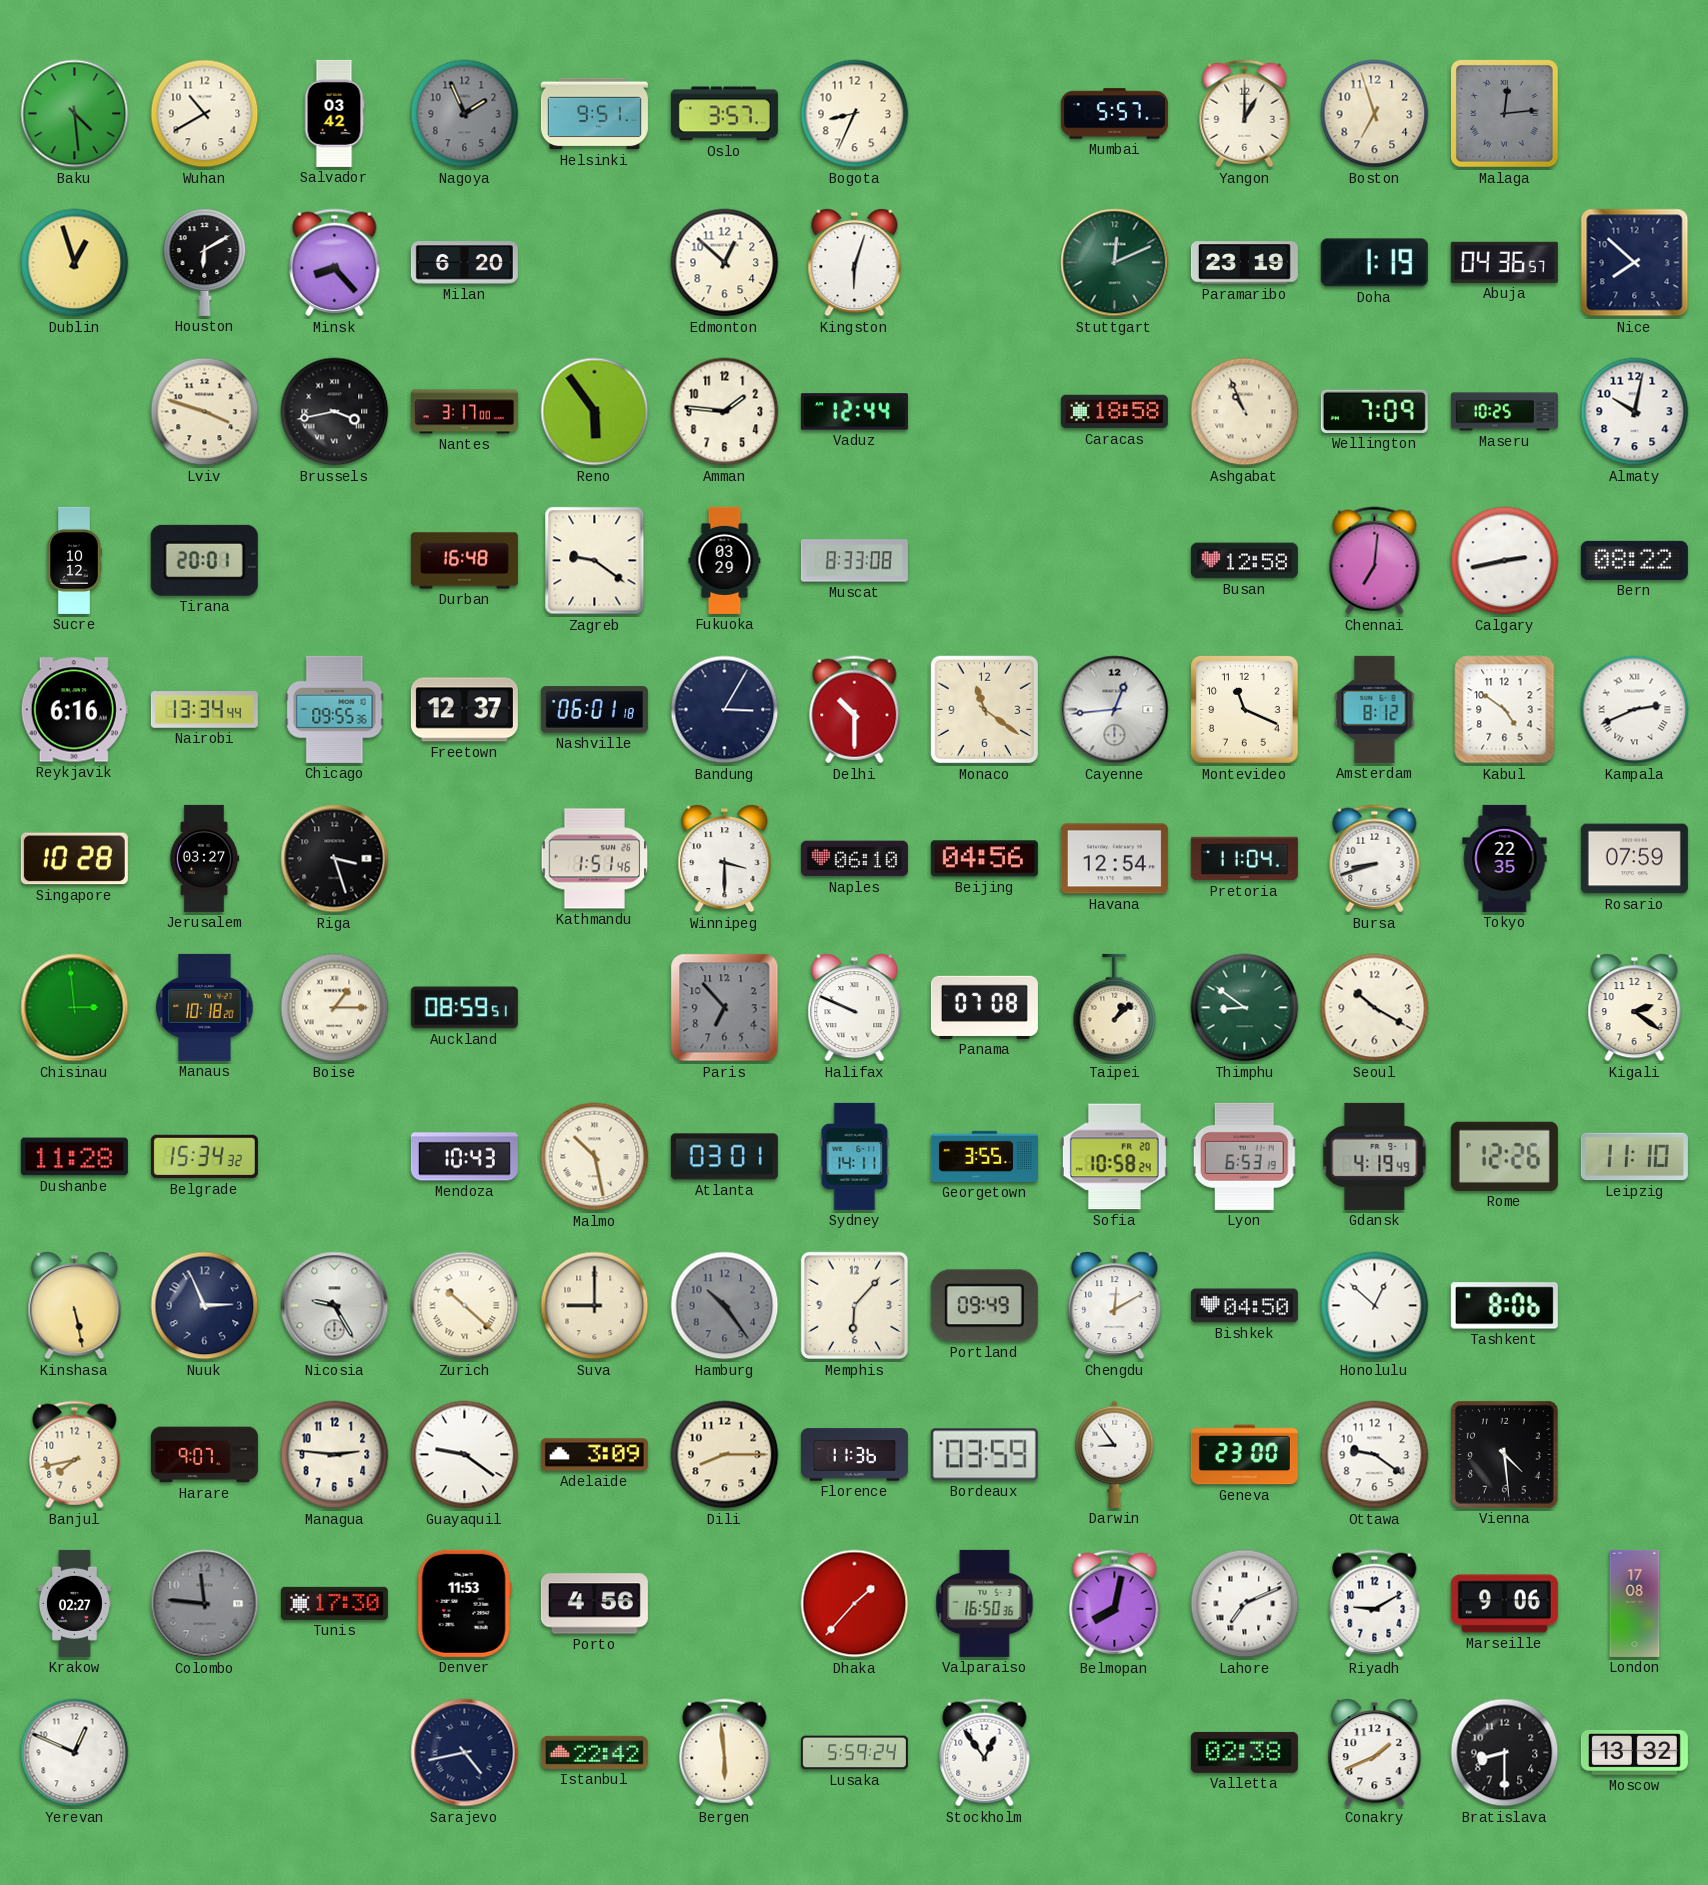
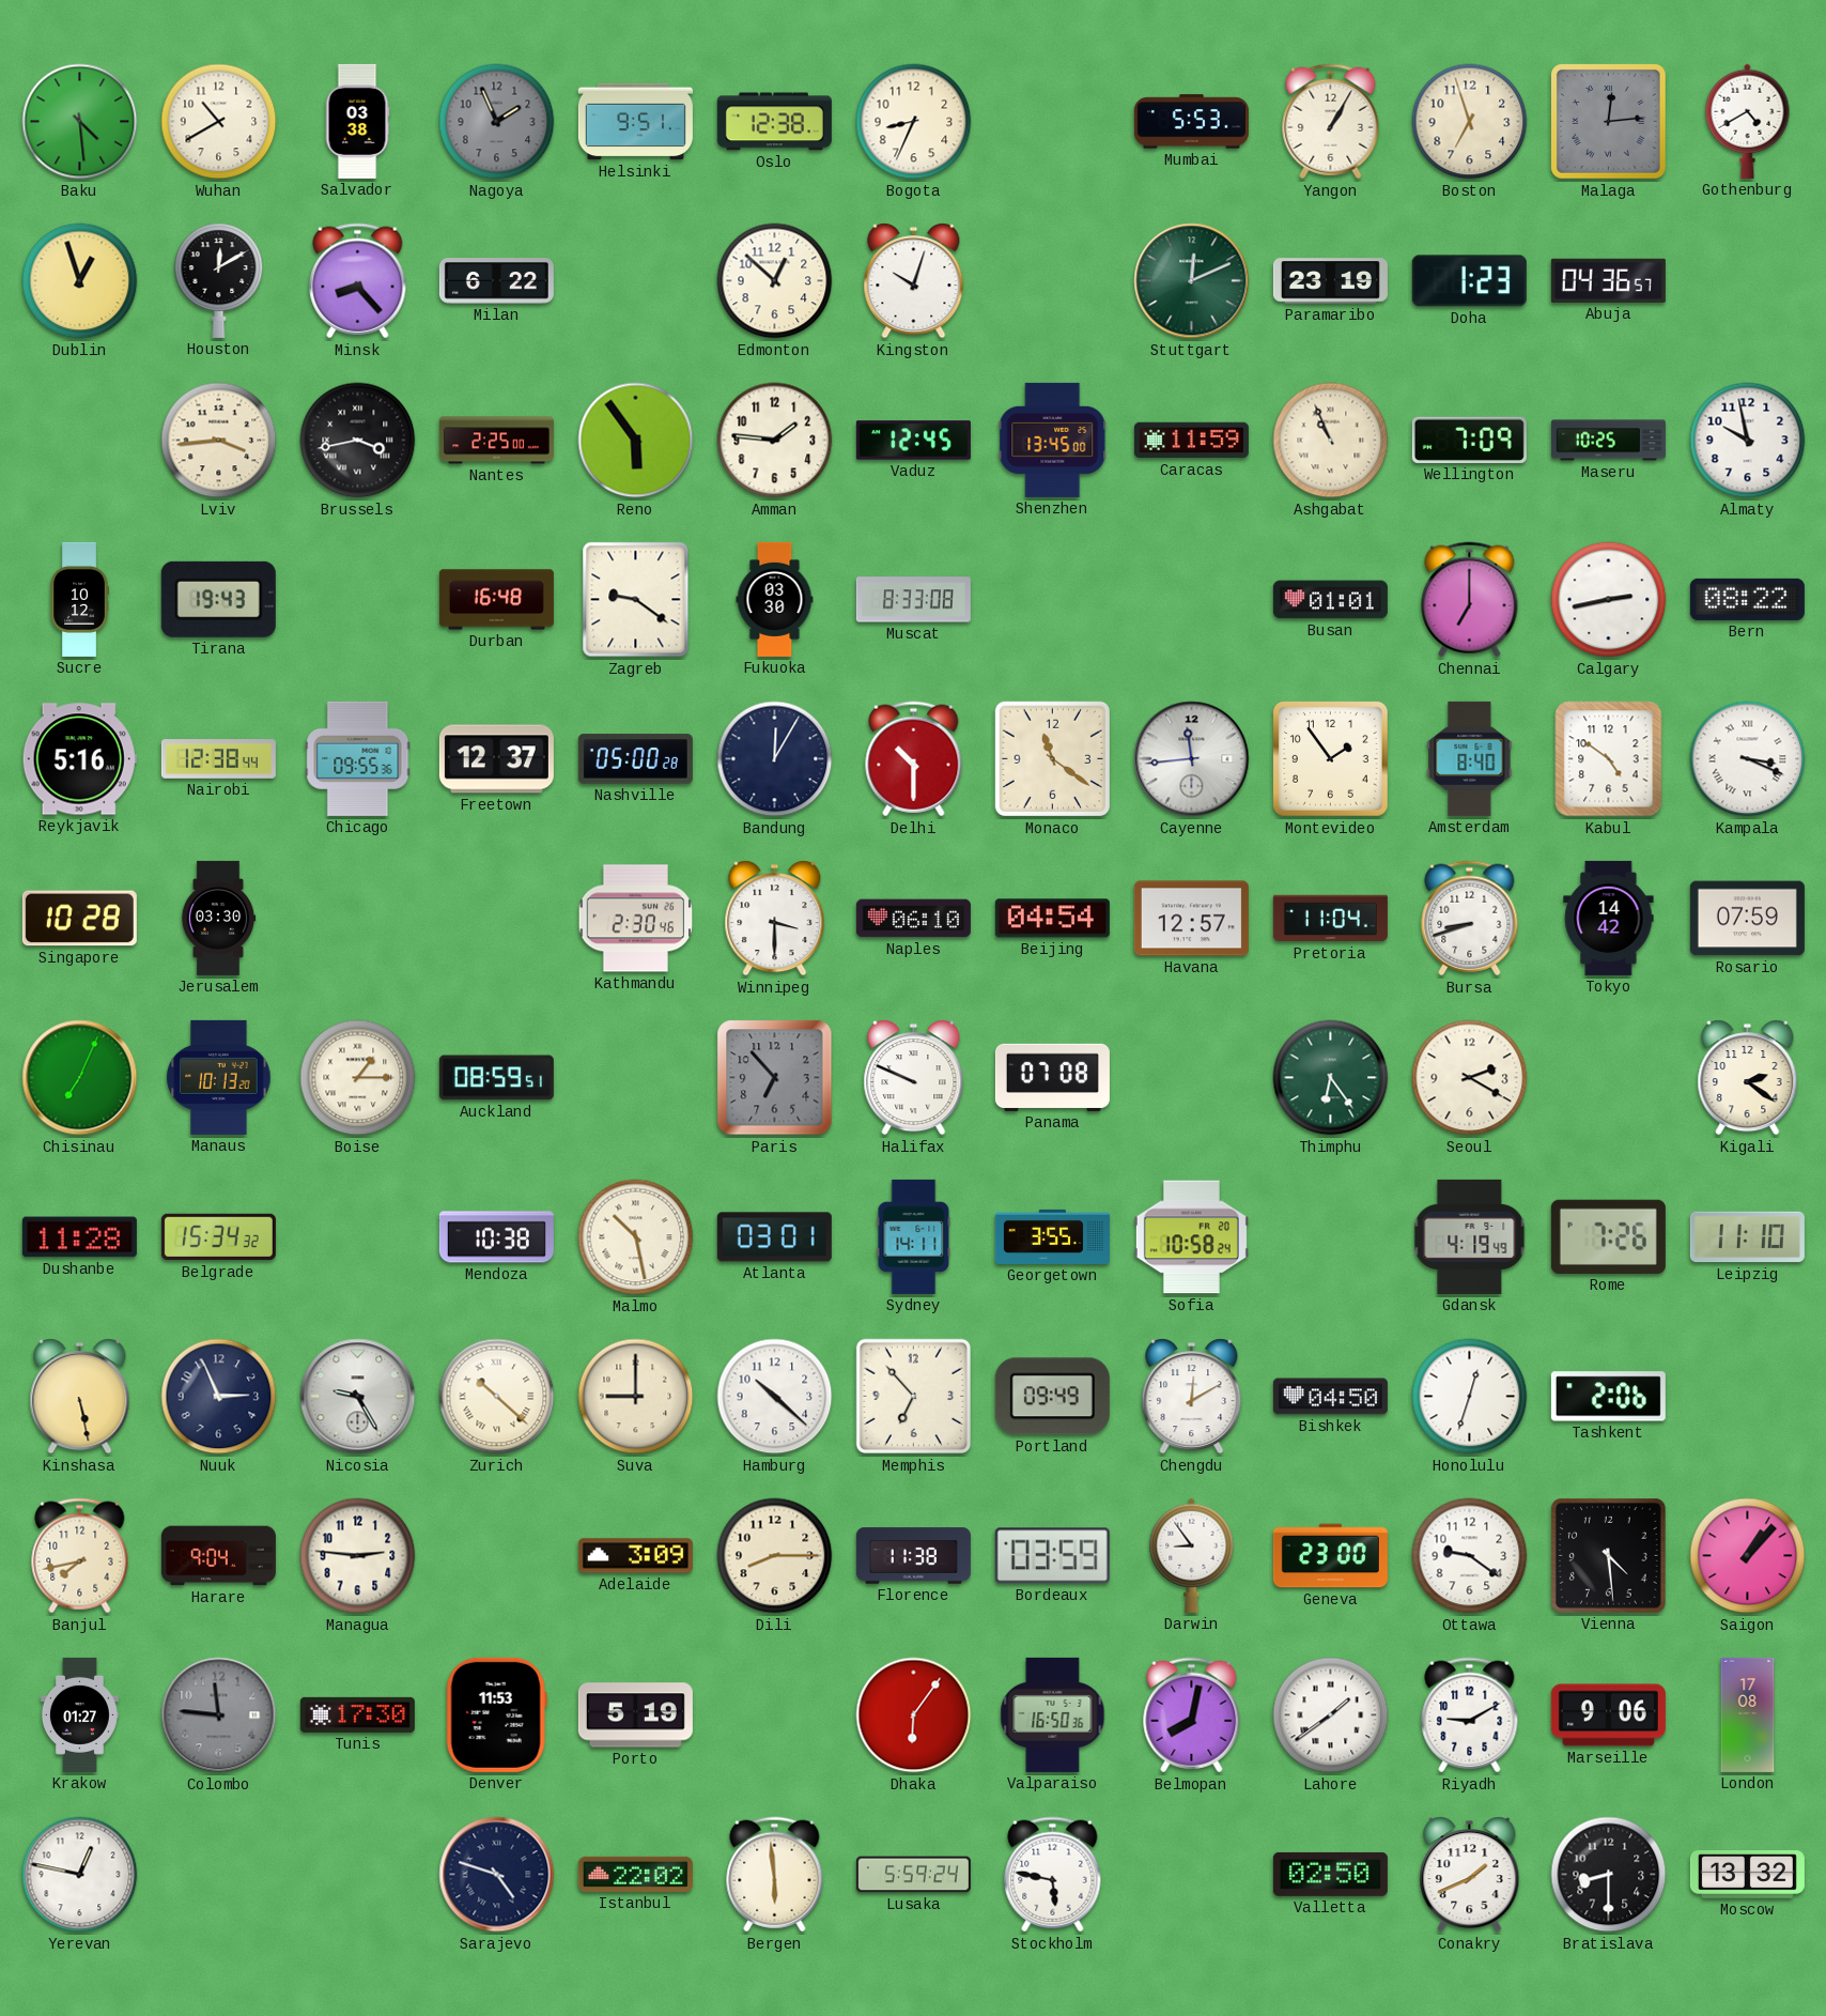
Salvador: 03:42 -> 03:38 (357, 121)
Oslo: 3:57 -> 12:38 (774, 122)
Mumbai: 5:57 -> 5:53 (1191, 122)
Yangon: 1:00 -> 1:05 (1331, 122)
Gothenburg: none -> 4:40 (1748, 121)
Houston: 6:10 -> 12:10 (219, 280)
Milan: 6:20 -> 6:22 (496, 281)
Kingston: 6:03 -> 10:03 (914, 281)
Doha: 1:19 -> 1:23 (1469, 281)
Nice: 7:52 -> none (1635, 263)
Lviv: 3:48 -> 3:44 (219, 441)
Nantes: 3:17 -> 2:25 (496, 441)
Vaduz: 12:44 -> 12:45 (913, 441)
Shenzhen: none -> 13:45 (1053, 440)
Caracas: 18:58 -> 11:59 (1191, 441)
Almaty: 10:02 -> 9:58 (1748, 441)
Tirana: 20:01 -> 19:43 (218, 599)
Fukuoka: 03:29 -> 03:30 (775, 599)
Busan: 12:58 -> 01:01 (1330, 600)
Chennai: 7:01 -> 7:00 (1470, 600)
Reykjavik: 6:16 -> 5:16 (79, 759)
Nairobi: 13:34 -> 12:38 (218, 759)
Nashville: 06:01 -> 05:00 (635, 759)
Bandung: 3:05 -> 12:05 (775, 759)
Cayenne: 12:44 -> 11:44 (1192, 759)
Montevideo: 11:19 -> 1:54 (1331, 759)
Amsterdam: 8:12 -> 8:40 (1470, 758)
Kampala: 2:41 -> 3:19 (1748, 759)
Jerusalem: 03:27 -> 03:30 (218, 918)
Riga: 3:27 -> none (335, 859)
Kathmandu: 1:51 -> 2:30 (636, 919)
Beijing: 04:56 -> 04:54 (1052, 919)
Havana: 12:54 -> 12:57 (1191, 919)
Tokyo: 22:35 -> 14:42 (1609, 918)
Chisinau: 2:59 -> 7:04 (80, 1078)
Manaus: 10:18 -> 10:13 (219, 1077)
Taipei: 1:08 -> none (1115, 1008)
Thimphu: 8:51 -> 6:24 (1331, 1078)
Seoul: 10:20 -> 2:20 (1470, 1078)
Mendoza: 10:43 -> 10:38 (496, 1237)
Lyon: 6:53 -> none (1245, 1156)
Rome: 12:26 -> 7:26 (1608, 1236)
Hamburg: 10:24 -> 10:22 (775, 1397)
Hamburg dial: grey -> white (775, 1397)
Memphis: 6:07 -> 6:53 (914, 1397)
Honolulu: 12:52 -> 12:33 (1470, 1397)
Tashkent: 8:06 -> 2:06 (1608, 1397)
Harare: 9:07 -> 9:04 (218, 1556)
Guayaquil: 9:21 -> none (465, 1455)
Florence: 11:36 -> 11:38 (913, 1556)
Saigon: none -> 1:07 (1748, 1556)
Krakow: 02:27 -> 01:27 (79, 1714)
Porto: 4:56 -> 5:19 (635, 1715)
Dhaka: 1:37 -> 6:06 (914, 1715)
Lahore: 7:11 -> 1:39 (1331, 1715)
Yerevan: 12:49 -> 12:47 (80, 1875)
Sarajevo: 4:43 -> 4:48 (497, 1875)
Istanbul: 22:42 -> 22:02 (635, 1874)
Stockholm: 12:54 -> 5:47 (1053, 1875)
Valletta: 02:38 -> 02:50 (1330, 1874)
